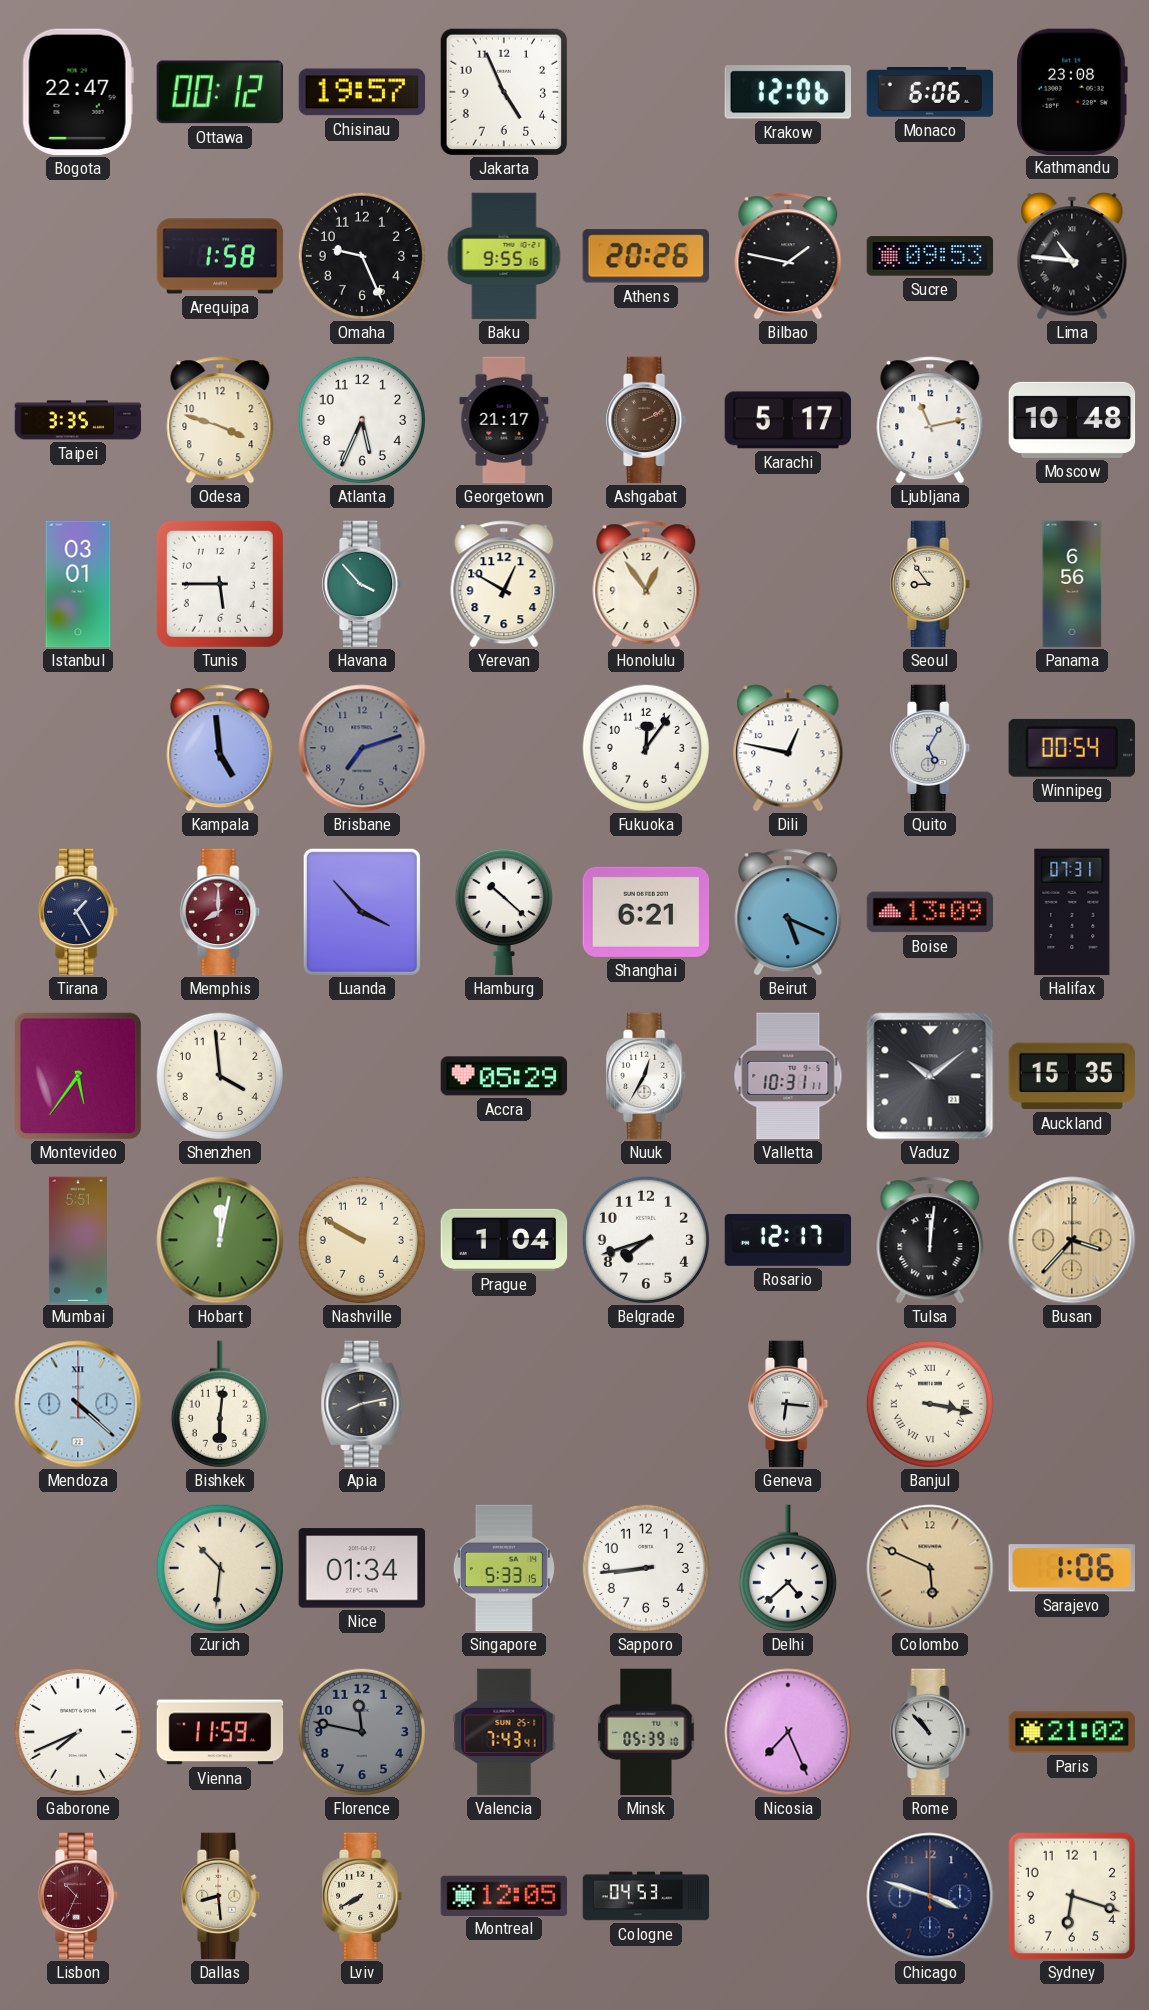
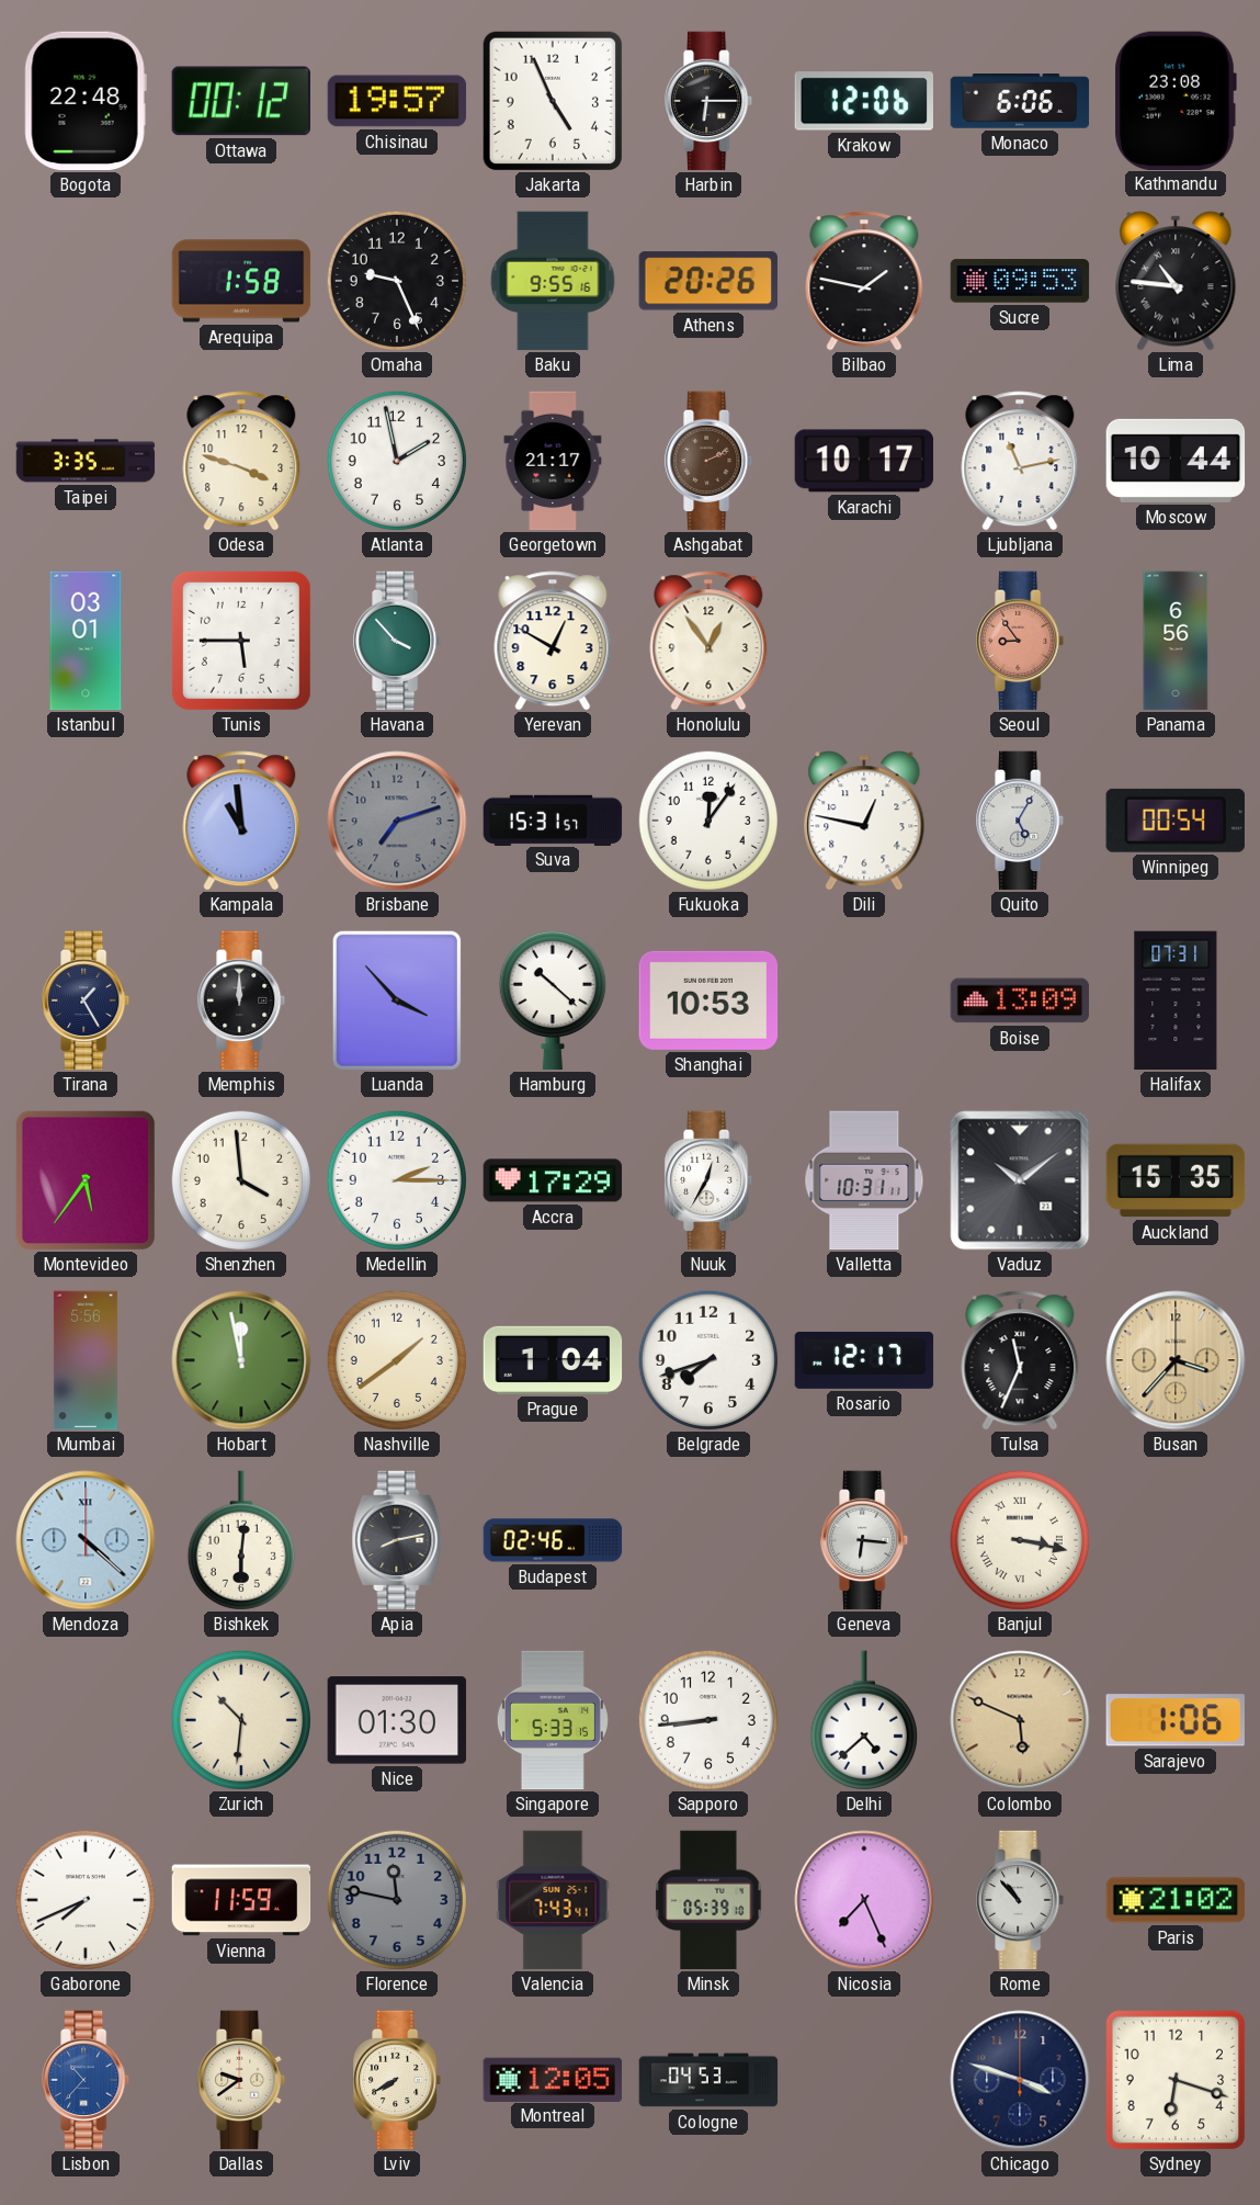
Bogota: 22:47 -> 22:48 (86, 101)
Harbin: none -> 6:15 (710, 101)
Atlanta: 5:34 -> 1:58 (397, 461)
Karachi: 5:17 -> 10:17 (864, 461)
Moscow: 10:48 -> 10:44 (1176, 461)
Seoul dial: cream -> salmon (1021, 641)
Kampala: 4:59 -> 10:59 (241, 821)
Suva: none -> 15:31 (553, 819)
Memphis: 8:00 -> 12:00 (242, 1000)
Memphis dial: burgundy -> black (242, 1000)
Shanghai: 6:21 -> 10:53 (708, 1000)
Beirut: 5:19 -> none (788, 912)
Medellin: none -> 2:15 (397, 1180)
Accra: 05:29 -> 17:29 (553, 1180)
Mumbai: 5:51 -> 5:56 (86, 1360)
Hobart: 12:02 -> 11:58 (241, 1360)
Nashville: 9:50 -> 1:39 (397, 1360)
Tulsa: 12:01 -> 11:34 (1020, 1360)
Budapest: none -> 02:46 (553, 1540)
Nice: 01:34 -> 01:30 (397, 1720)
Lisbon: 10:34 -> 10:37 (87, 2080)
Lisbon dial: burgundy -> blue (87, 2080)
Dallas: 8:29 -> 9:39 (242, 2080)
